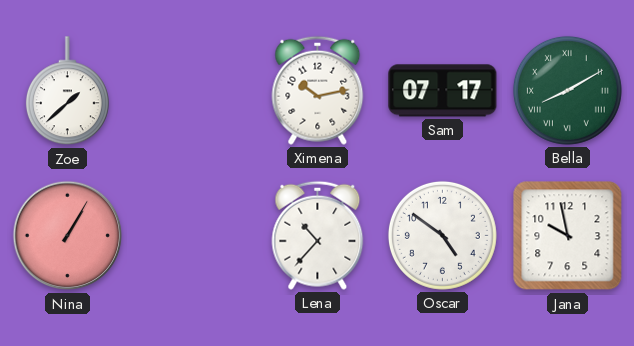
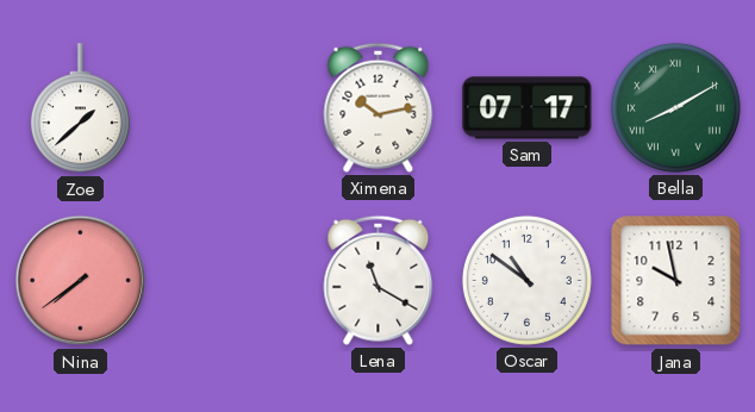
Nina: 1:05 -> 7:39 (81, 281)
Lena: 10:37 -> 11:20 (379, 280)
Oscar: 4:51 -> 10:51 (526, 280)
